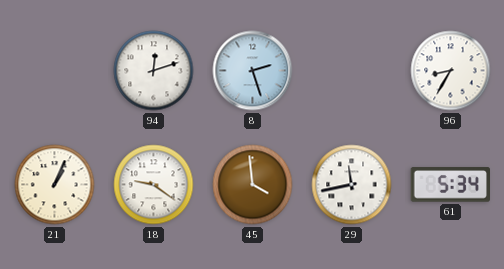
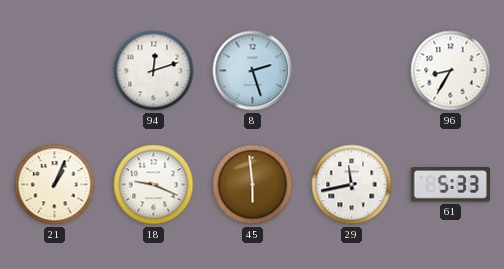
18: 9:21 -> 9:19 (154, 185)
45: 3:59 -> 5:59 (253, 185)
61: 5:34 -> 5:33 (451, 185)
